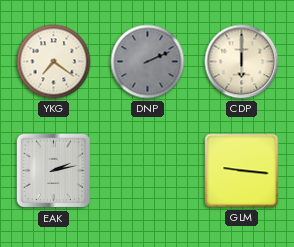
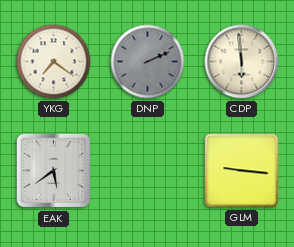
CDP: 6:00 -> 5:59 (242, 62)
EAK: 2:13 -> 5:39 (54, 171)
